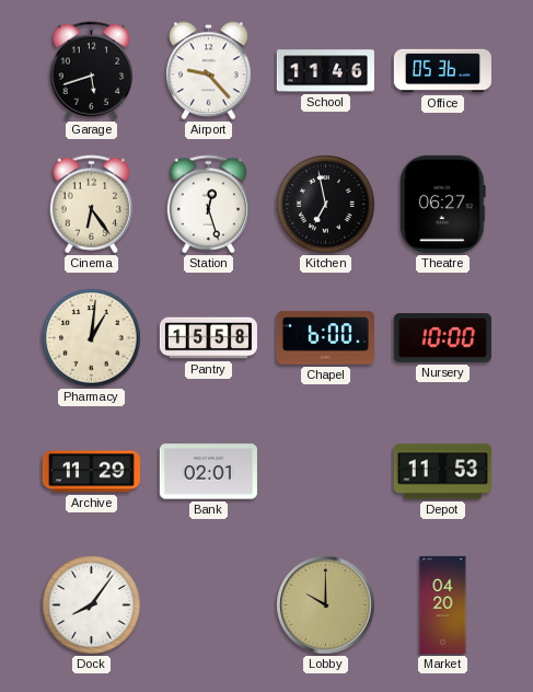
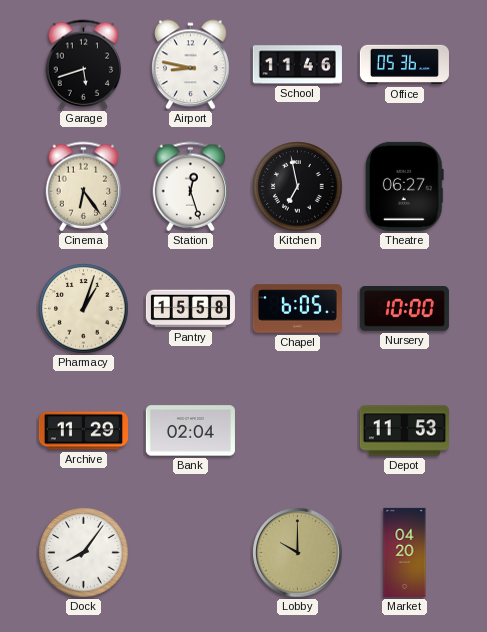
Airport: 9:23 -> 8:47 (191, 65)
Pharmacy: 1:01 -> 1:03 (84, 309)
Chapel: 6:00 -> 6:05 (297, 309)
Bank: 02:01 -> 02:04 (190, 431)
